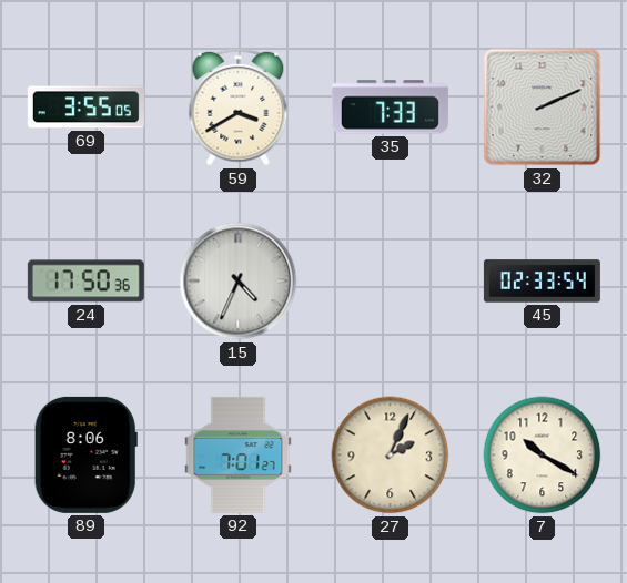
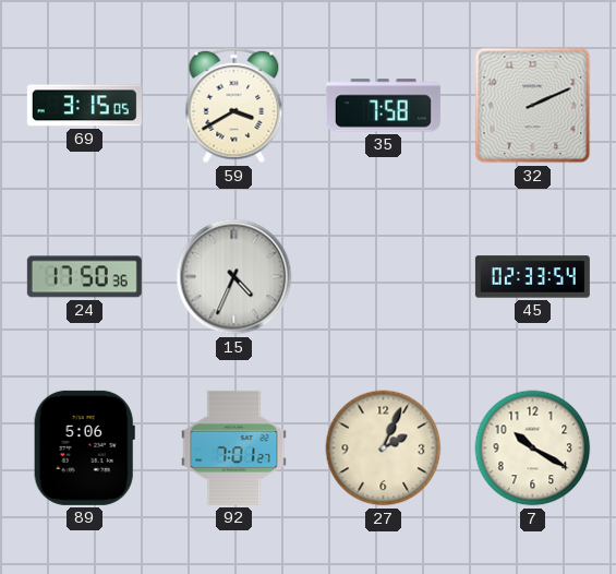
69: 3:55 -> 3:15 (84, 106)
35: 7:33 -> 7:58 (383, 106)
89: 8:06 -> 5:06 (84, 447)
